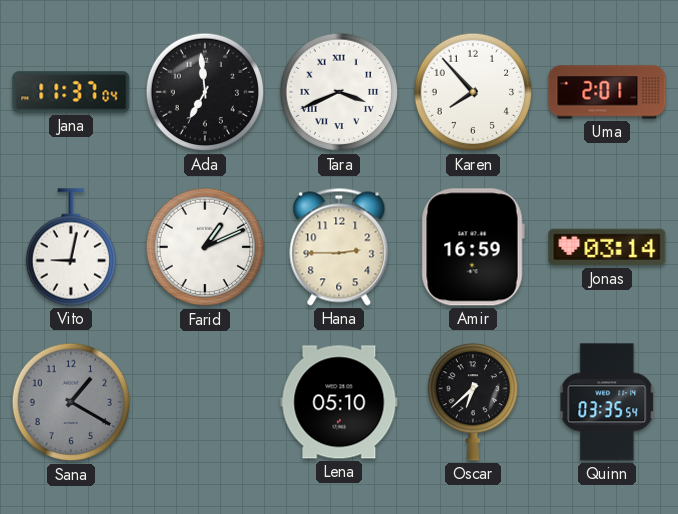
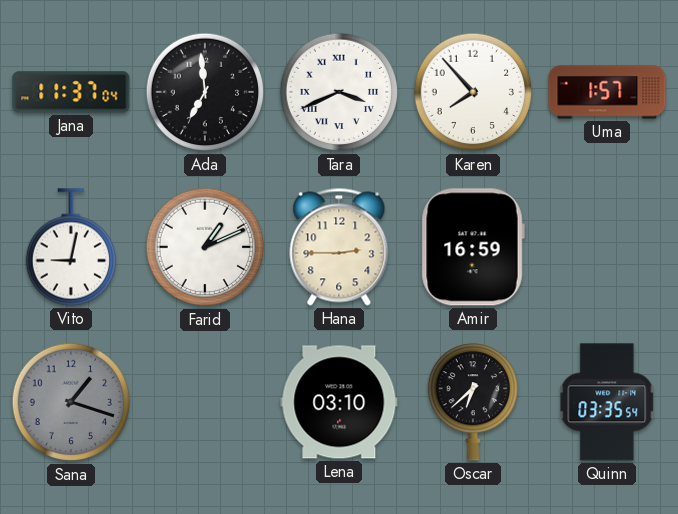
Uma: 2:01 -> 1:57 (607, 92)
Jonas: 03:14 -> none (607, 247)
Sana: 1:20 -> 1:18 (71, 402)
Lena: 05:10 -> 03:10 (339, 402)
